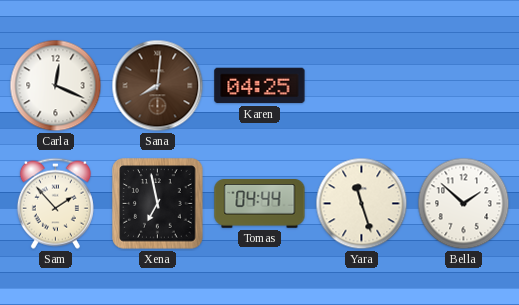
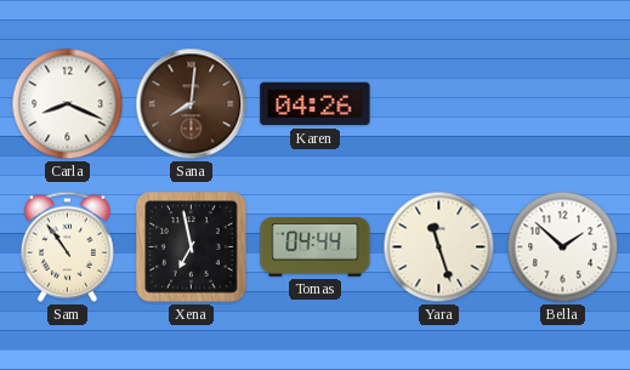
Carla: 12:19 -> 8:19 (68, 104)
Karen: 04:25 -> 04:26 (316, 104)
Sam: 1:53 -> 10:54 (67, 246)
